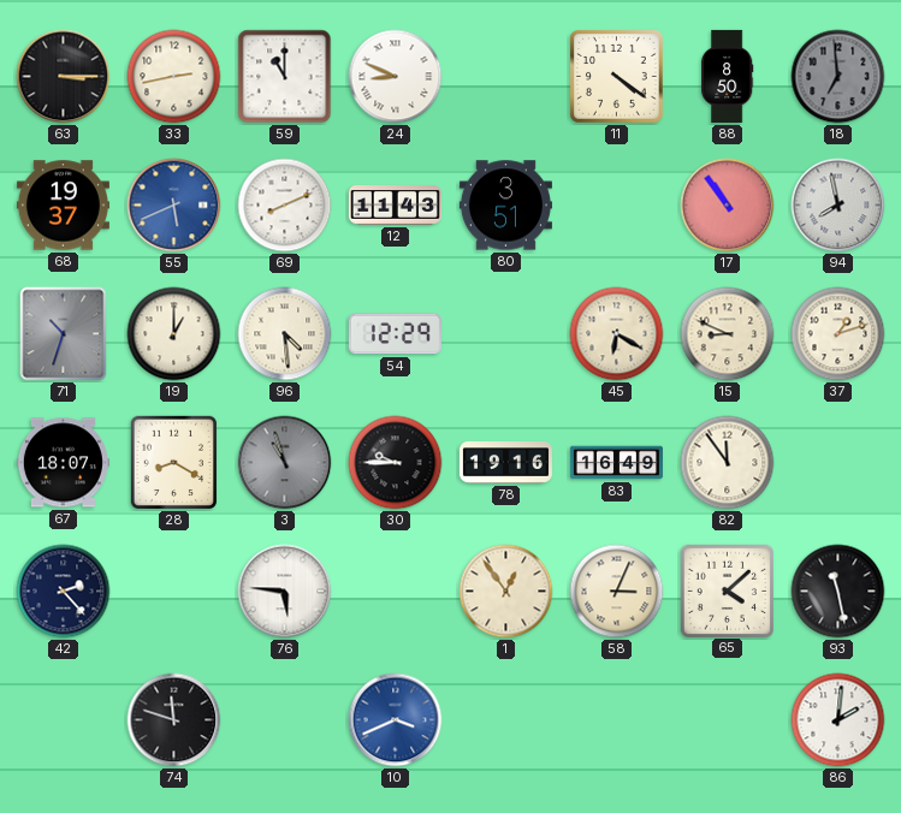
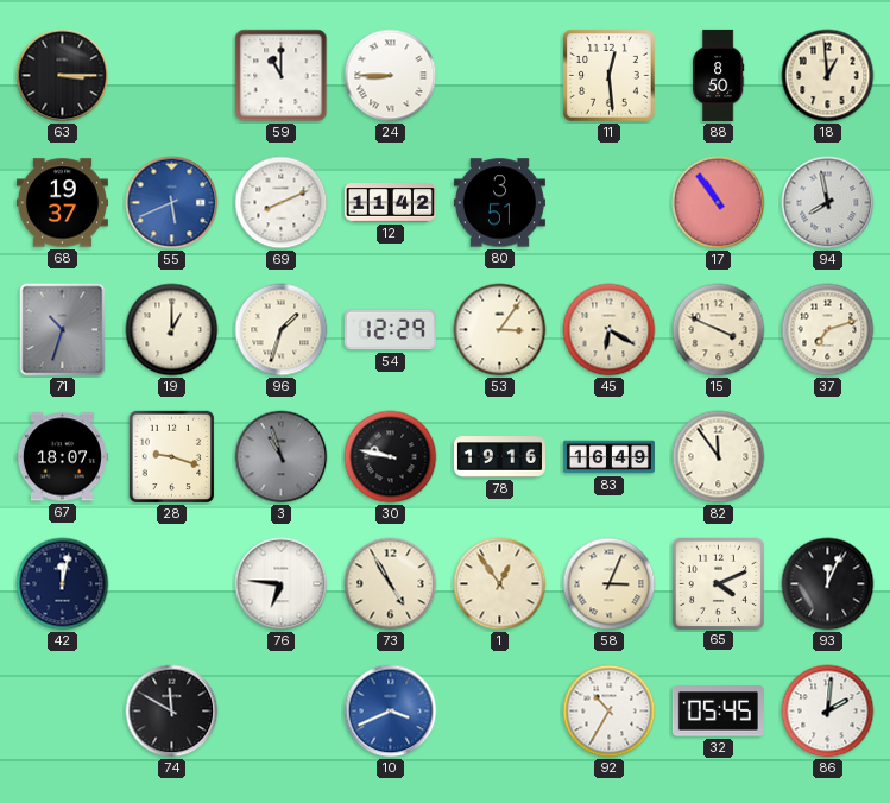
33: 2:43 -> none (174, 77)
24: 8:49 -> 8:45 (391, 76)
11: 4:21 -> 12:29 (610, 76)
18: 6:59 -> 12:59 (828, 76)
18 dial: grey -> cream (828, 76)
12: 11:43 -> 11:42 (390, 203)
96: 4:29 -> 1:33 (282, 330)
53: none -> 3:06 (500, 330)
15: 8:49 -> 3:49 (719, 330)
37: 1:12 -> 7:12 (828, 330)
28: 8:20 -> 9:18 (172, 457)
30: 9:45 -> 9:47 (391, 457)
42: 2:23 -> 12:02 (63, 584)
76: 5:46 -> 6:46 (282, 584)
73: none -> 4:55 (391, 584)
65: 4:08 -> 4:11 (718, 583)
93: 11:28 -> 12:04 (828, 584)
74: 11:48 -> 11:50 (172, 712)
92: none -> 10:35 (610, 712)
32: none -> 05:45 (718, 712)
